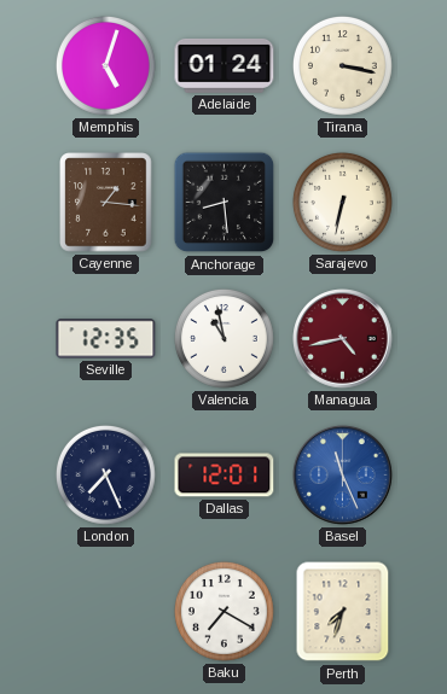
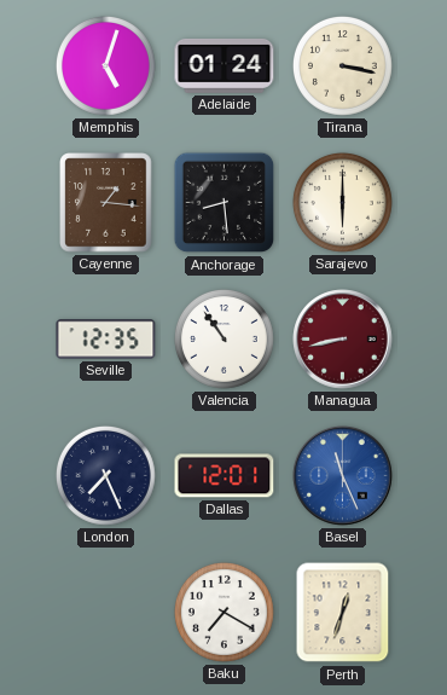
Sarajevo: 6:32 -> 6:00 (342, 202)
Valencia: 10:58 -> 10:54 (224, 338)
Managua: 4:43 -> 8:43 (343, 340)
Perth: 7:33 -> 12:33 (343, 613)
